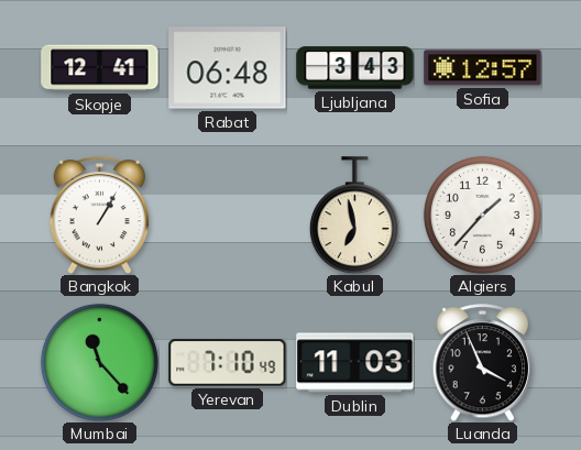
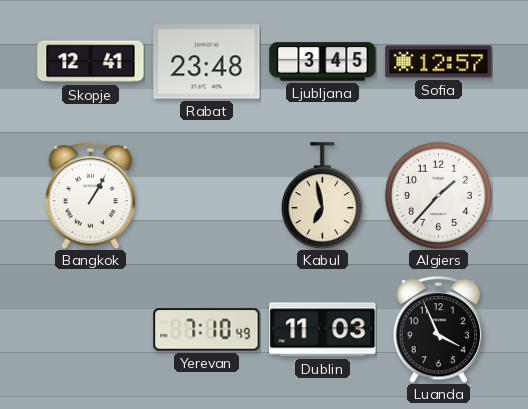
Rabat: 06:48 -> 23:48 (207, 62)
Ljubljana: 3:43 -> 3:45 (323, 62)
Mumbai: 11:23 -> none (99, 362)
